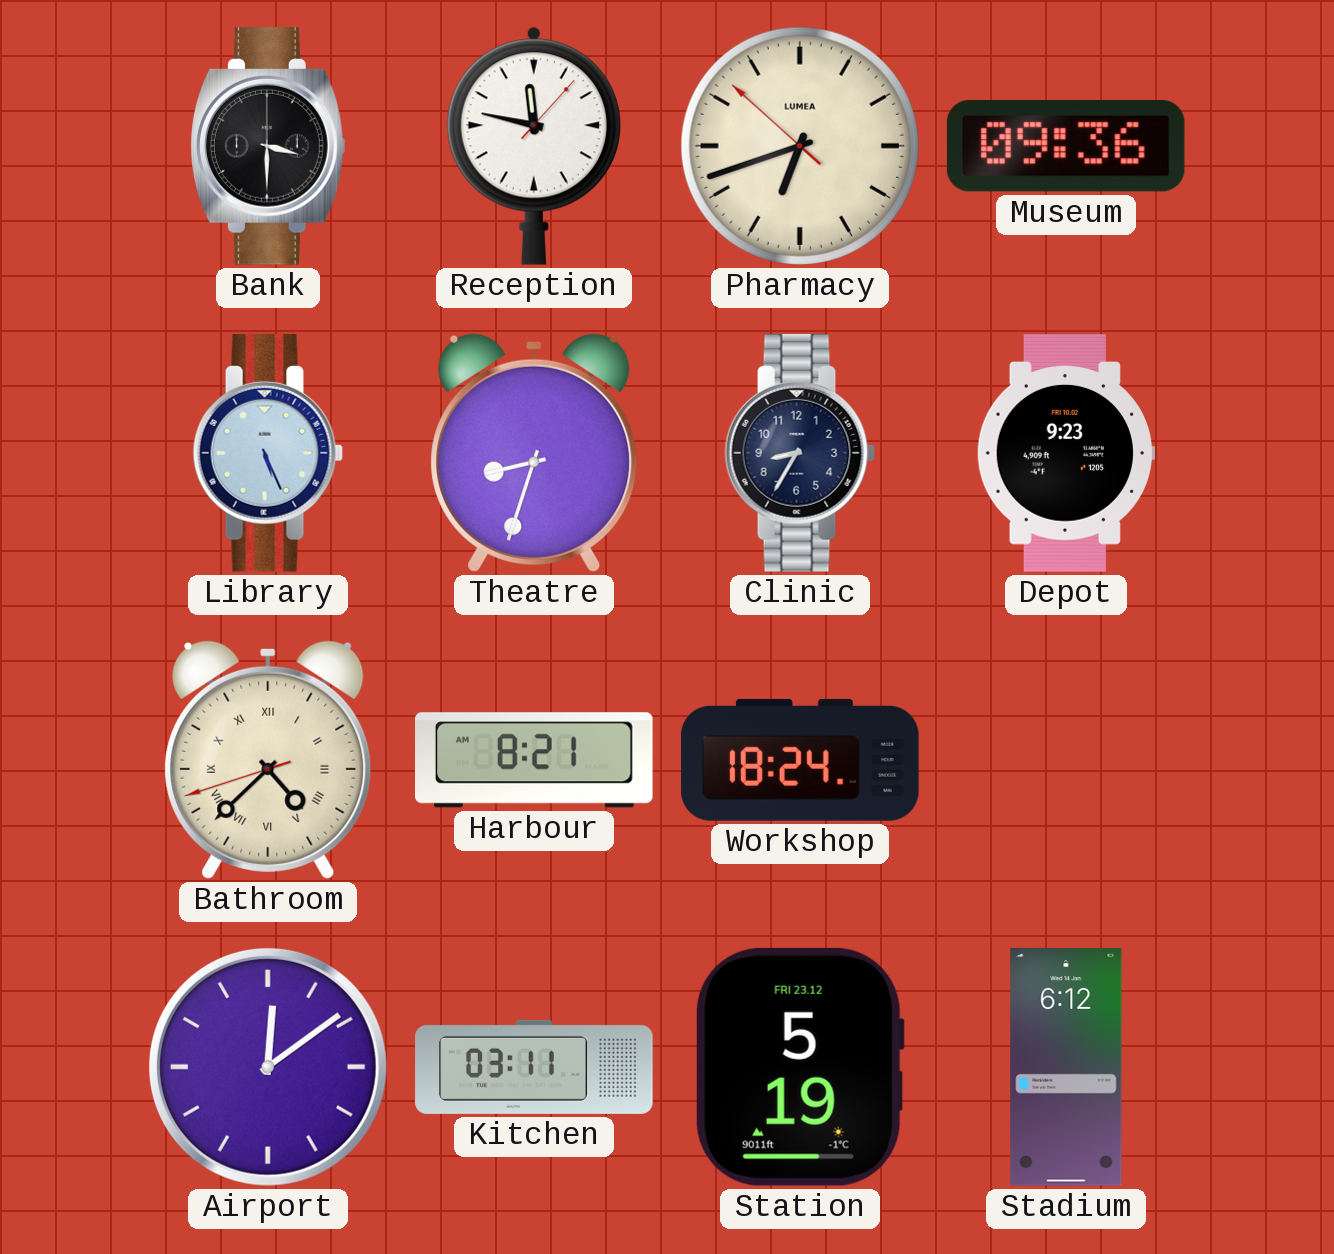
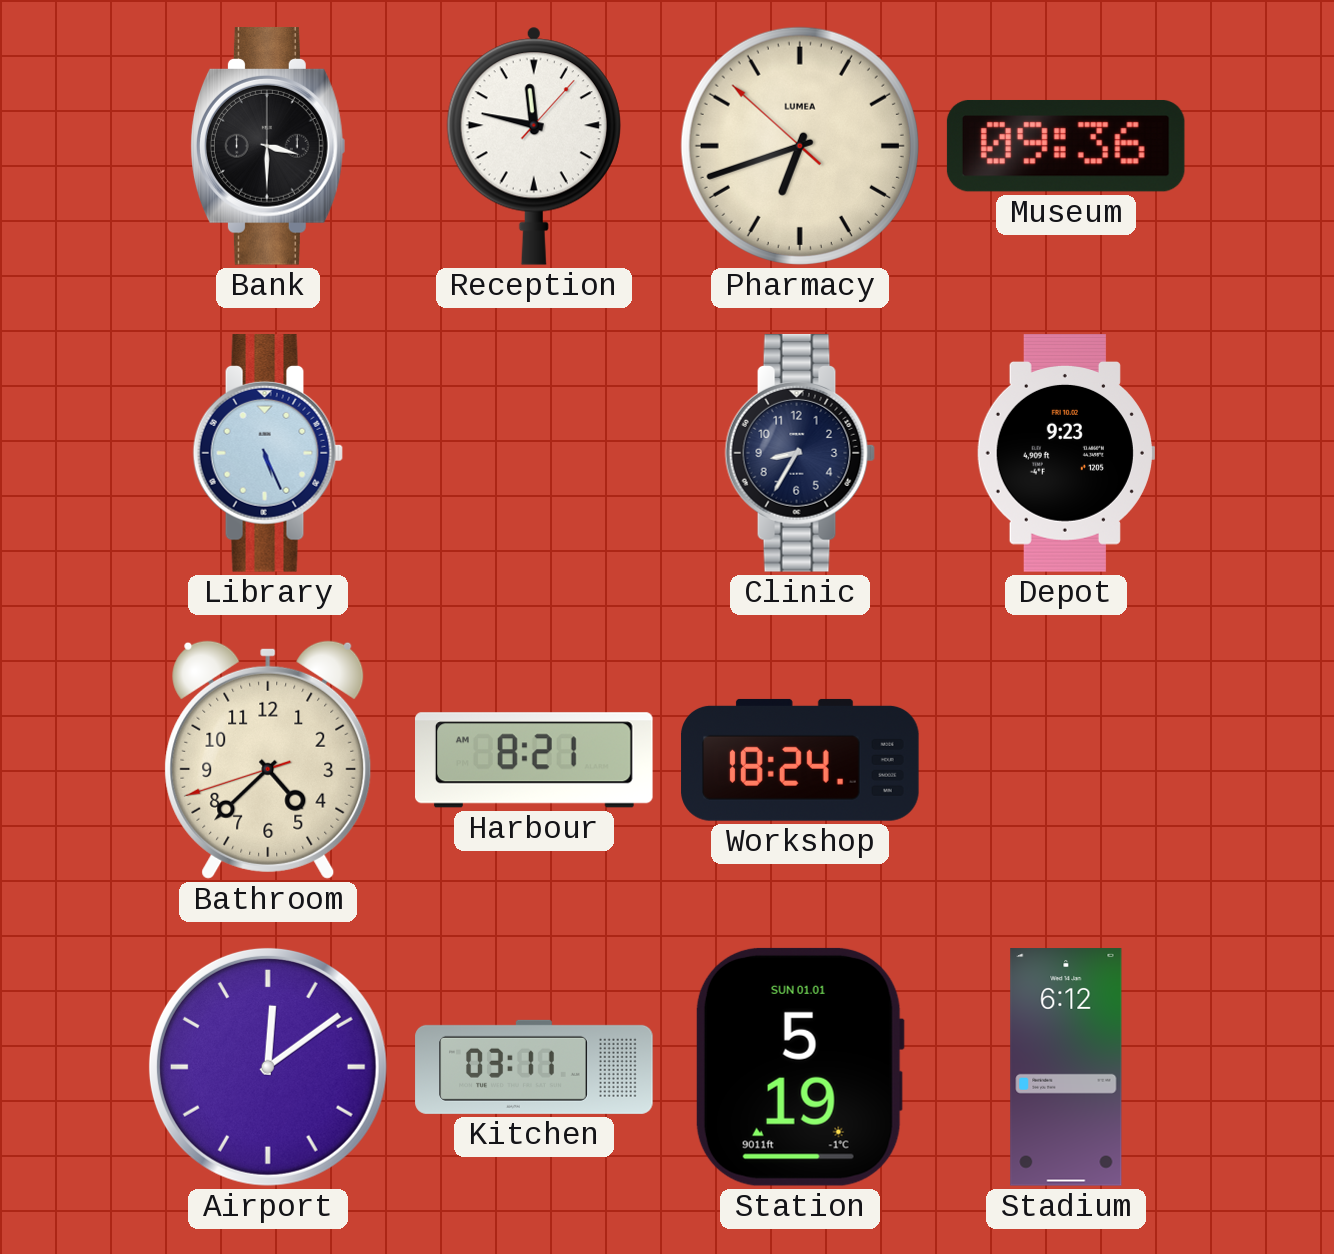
Theatre: 8:33 -> none (534, 453)
Bathroom numerals: Roman -> Arabic (268, 760)
Station date: FRI 23.12 -> SUN 01.01 (800, 1067)
